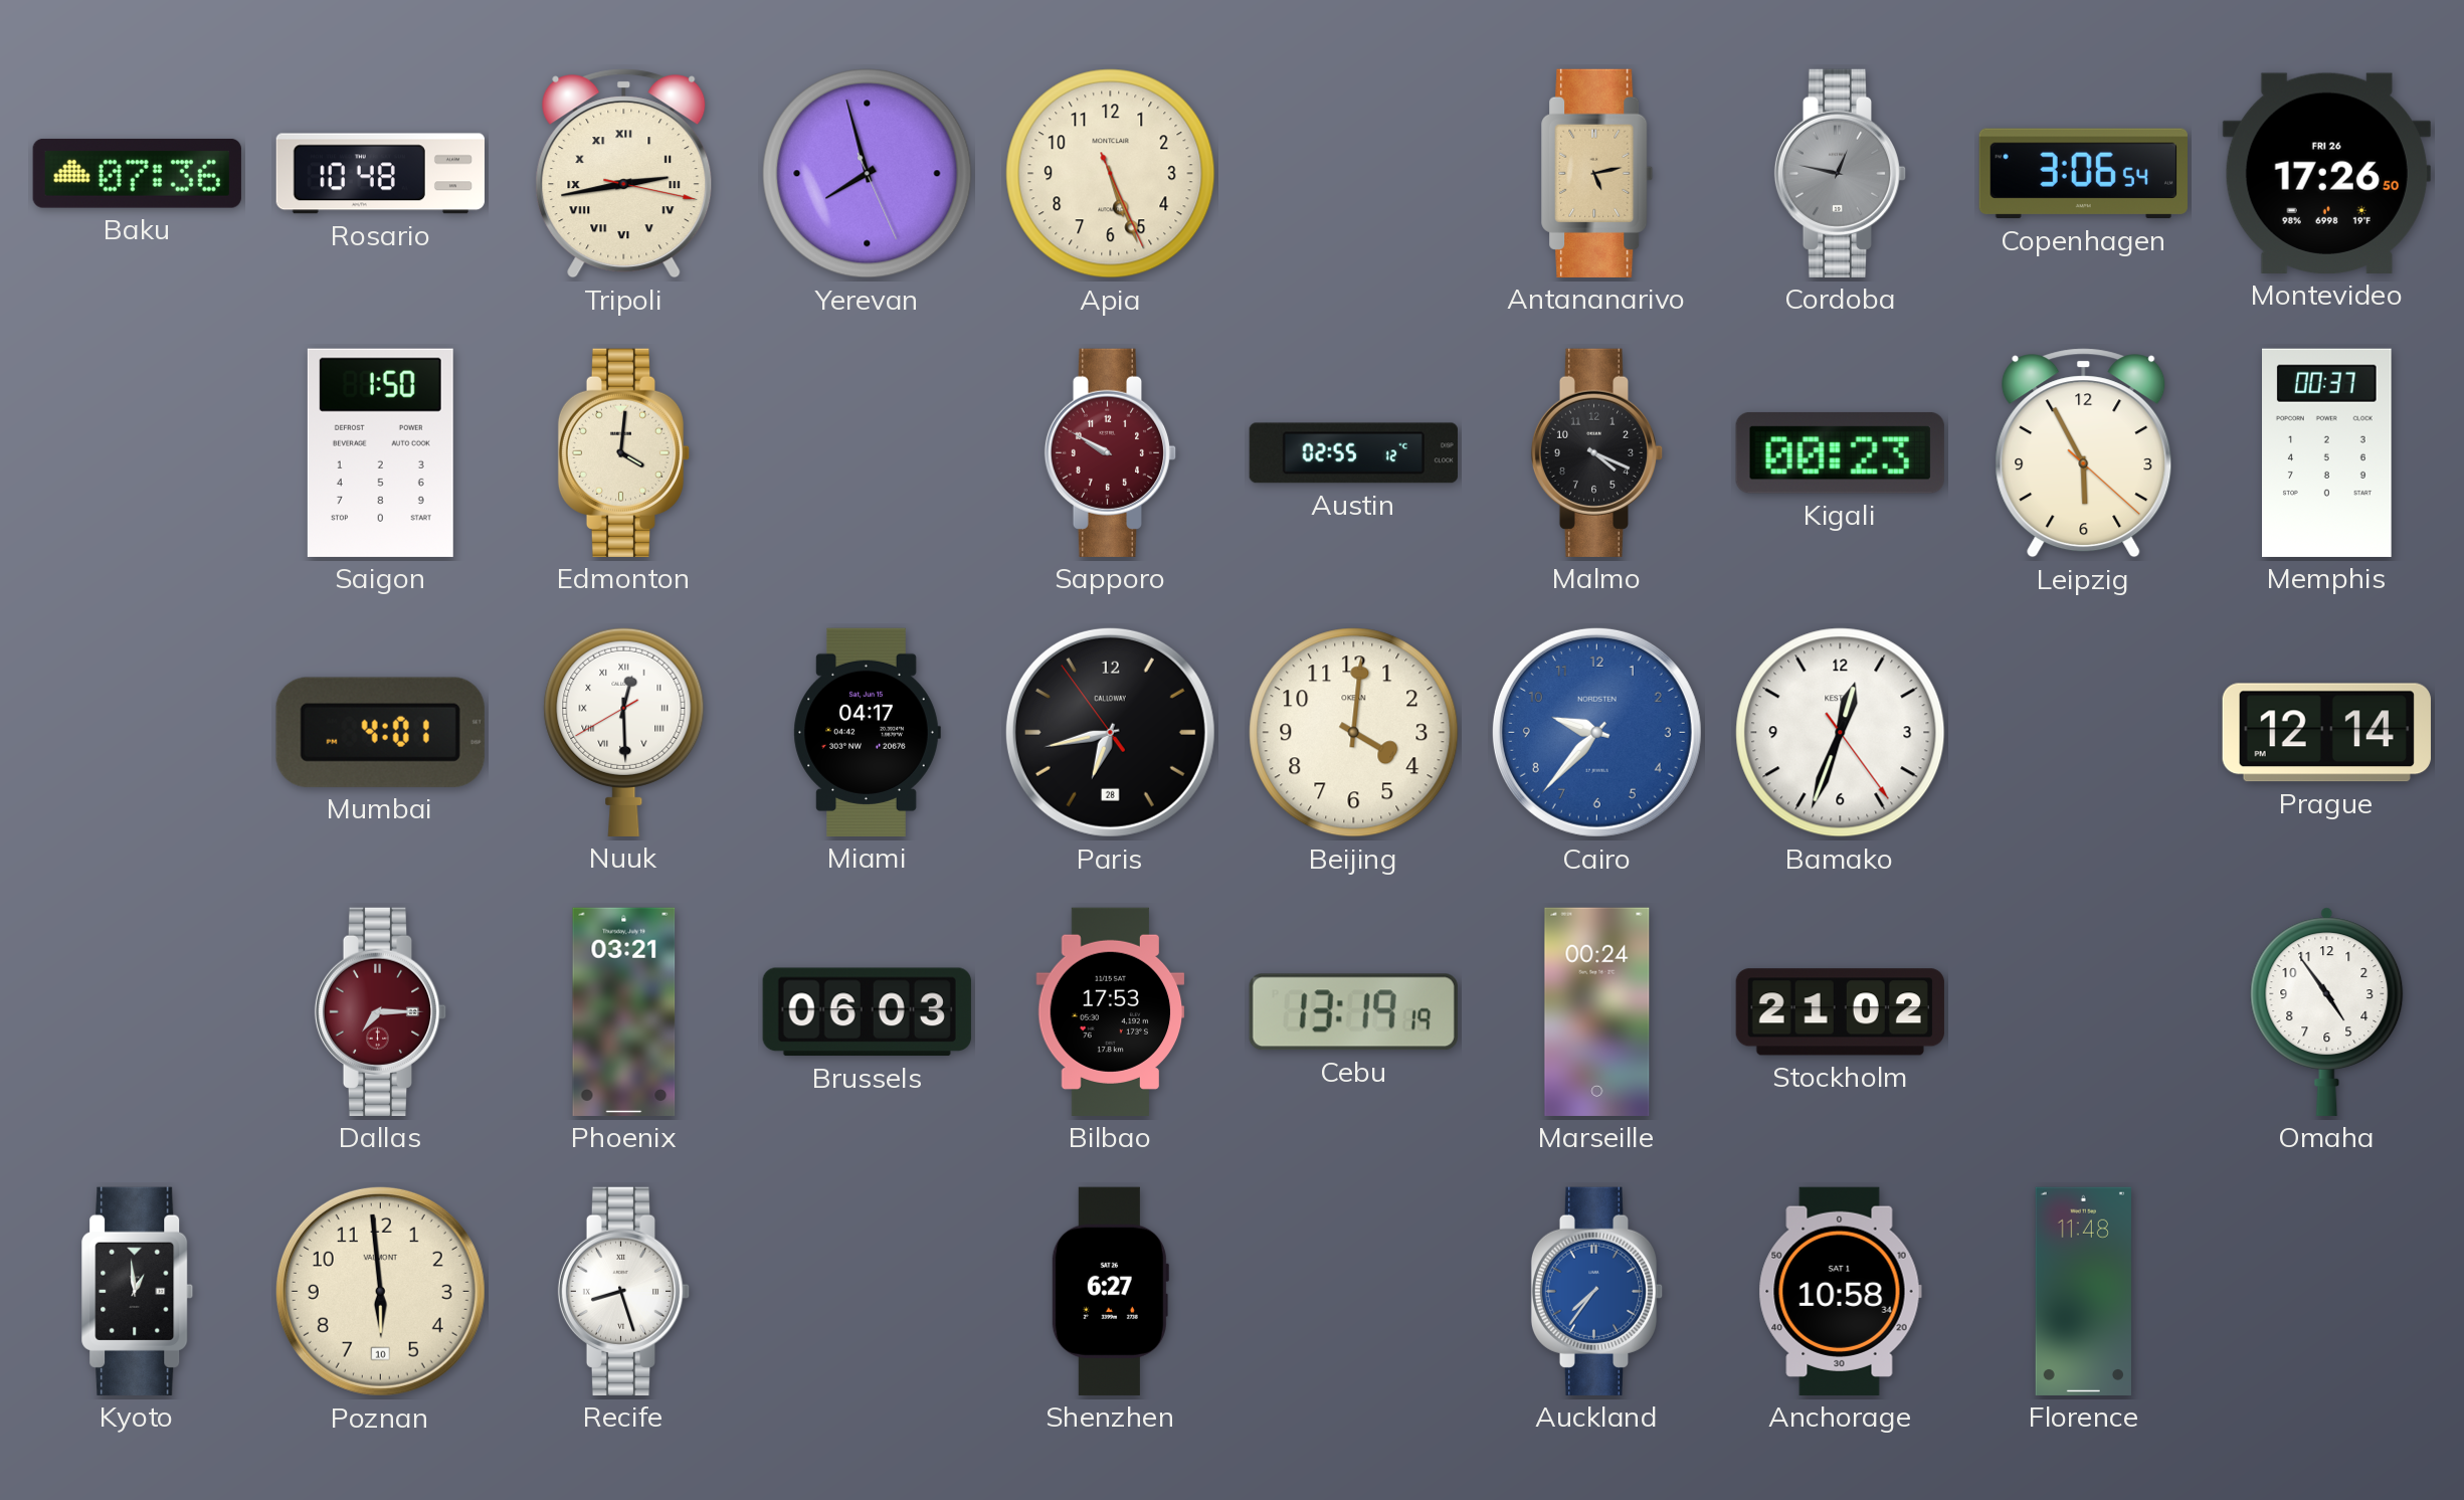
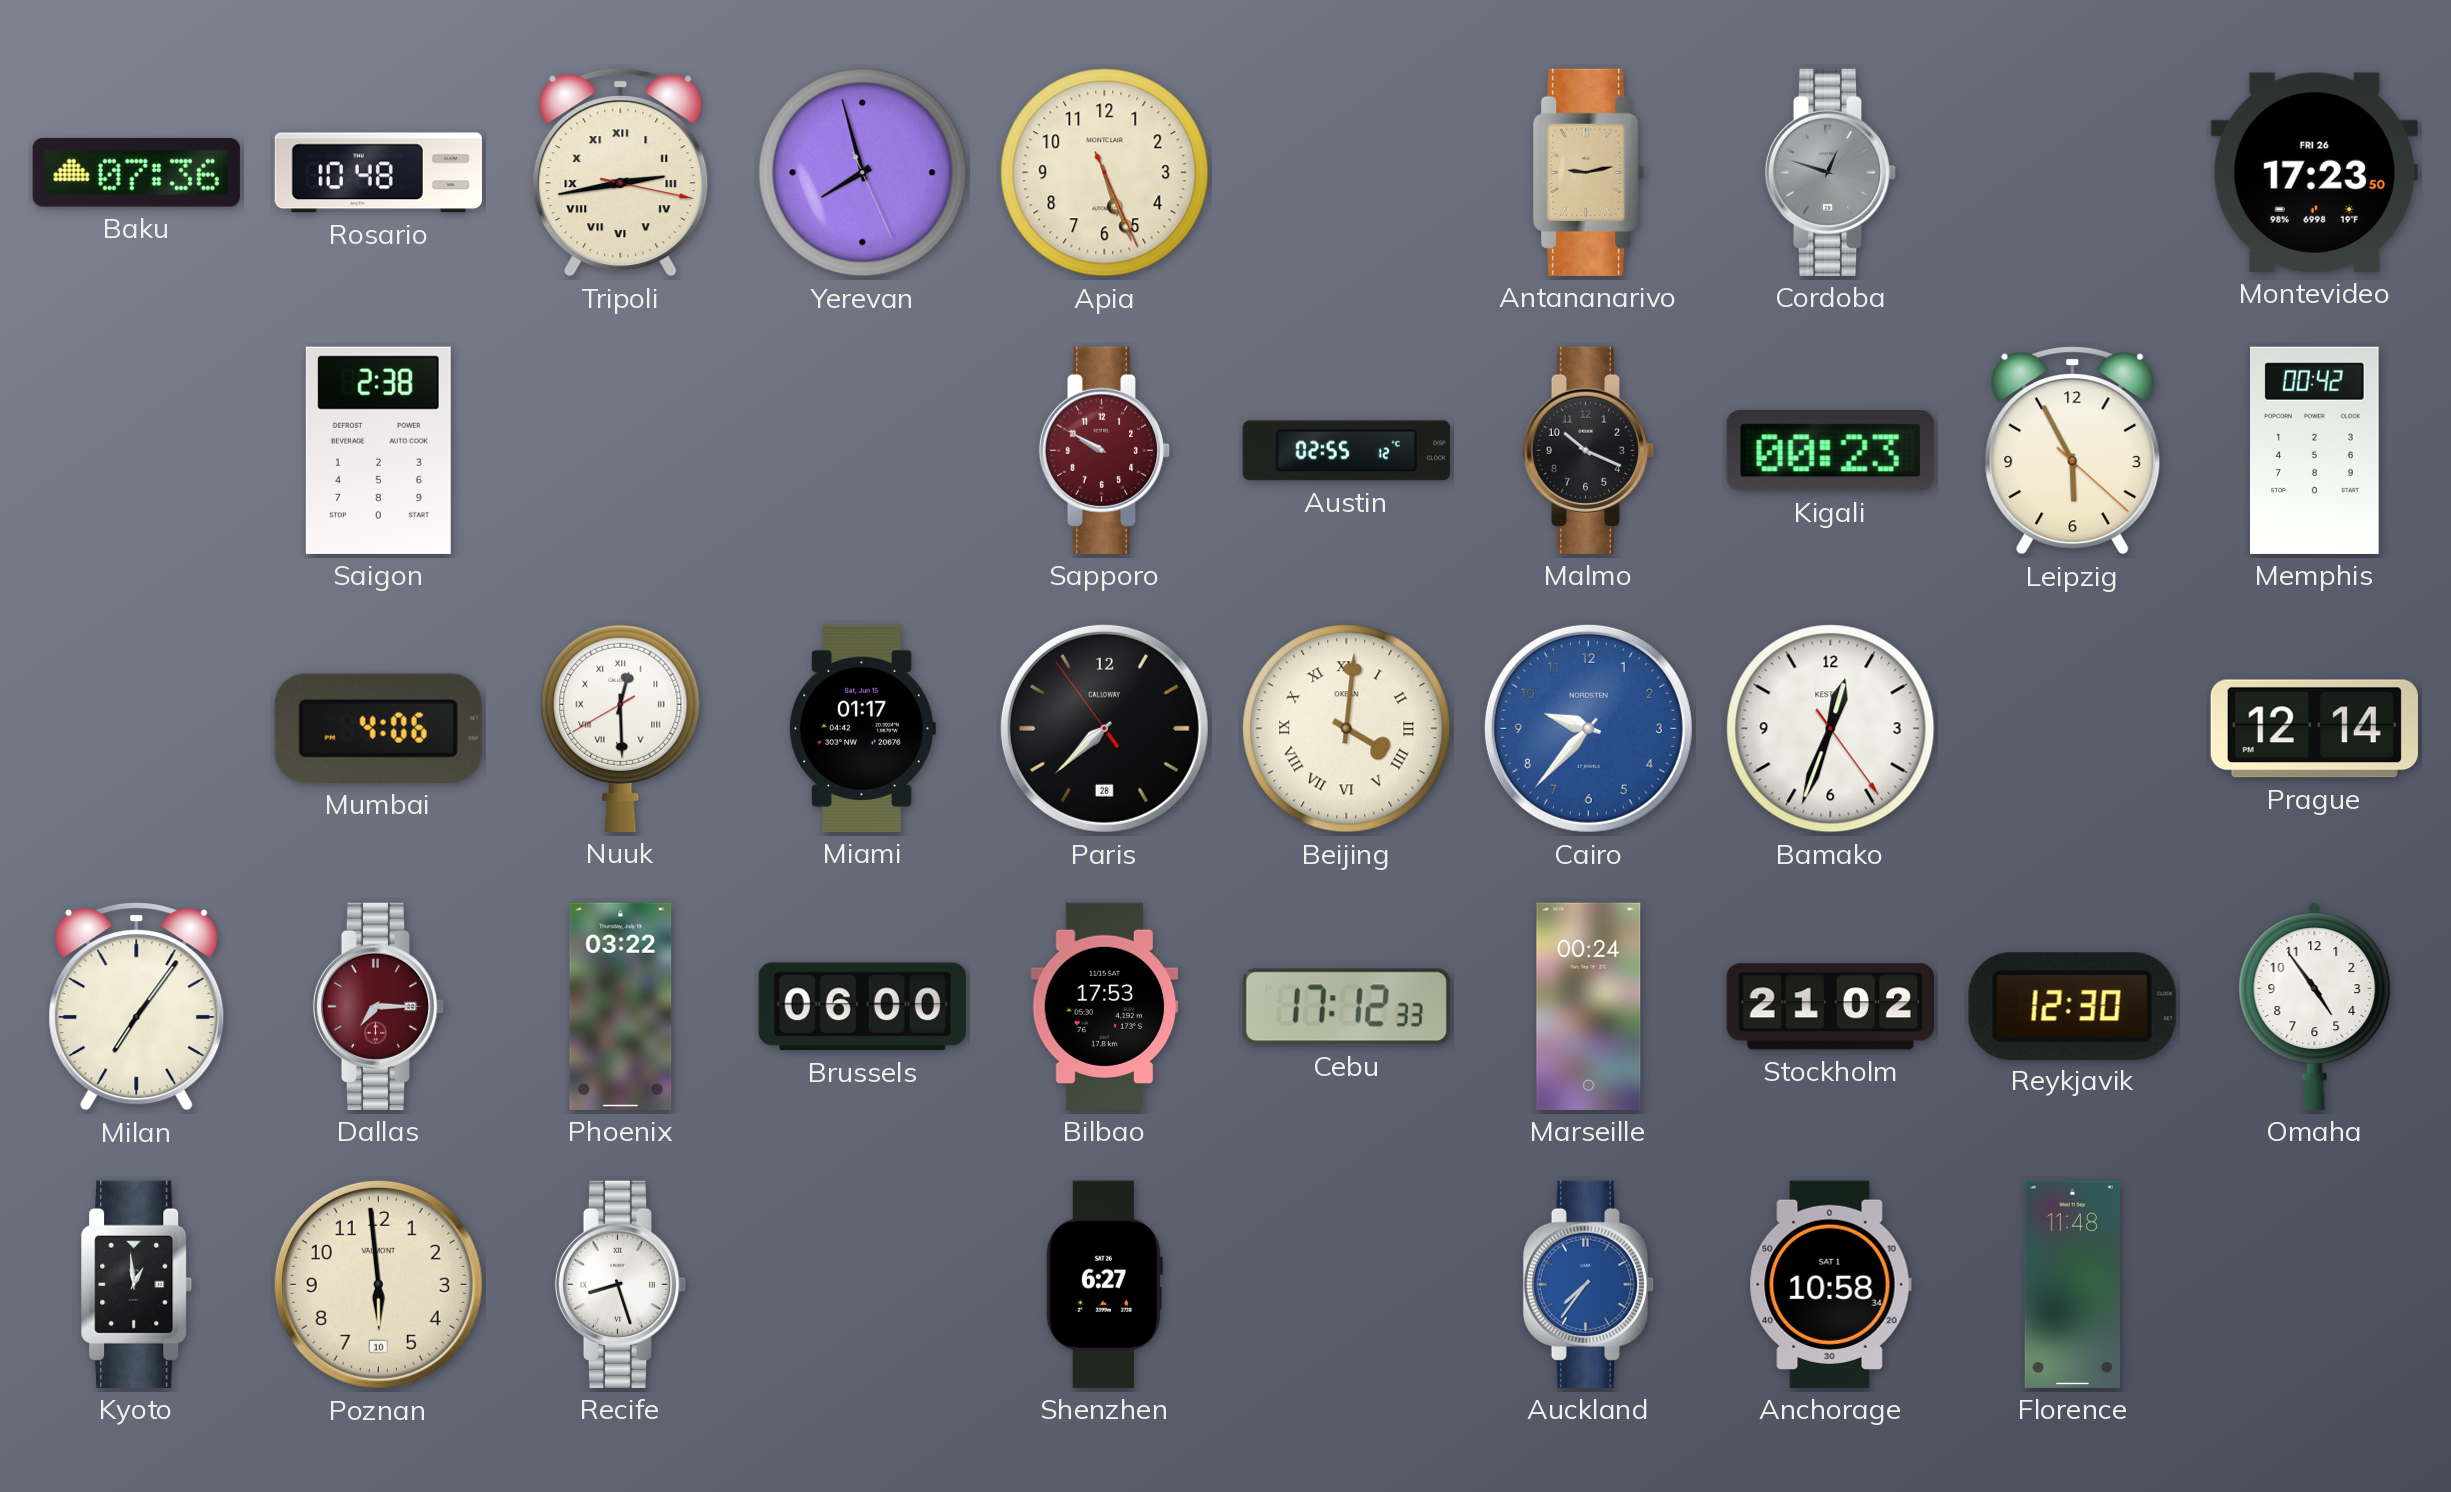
Antananarivo: 5:13 -> 9:13 (1589, 172)
Cordoba: 12:47 -> 12:48 (1831, 172)
Copenhagen: 3:06 -> none (2083, 174)
Montevideo: 17:26 -> 17:23 (2314, 172)
Saigon: 1:50 -> 2:38 (378, 450)
Edmonton: 4:01 -> none (624, 452)
Malmo: 4:19 -> 10:19 (1589, 450)
Memphis: 00:37 -> 00:42 (2315, 450)
Mumbai: 4:01 -> 4:06 (378, 728)
Miami: 04:17 -> 01:17 (862, 728)
Paris: 6:42 -> 7:37 (1104, 728)
Beijing numerals: Arabic -> Roman (1347, 729)
Milan: none -> 7:06 (137, 1007)
Phoenix: 03:21 -> 03:22 (621, 1006)
Brussels: 06:03 -> 06:00 (862, 1007)
Cebu: 13:19 -> 17:12 (1346, 1007)
Reykjavik: none -> 12:30 (2072, 1006)
